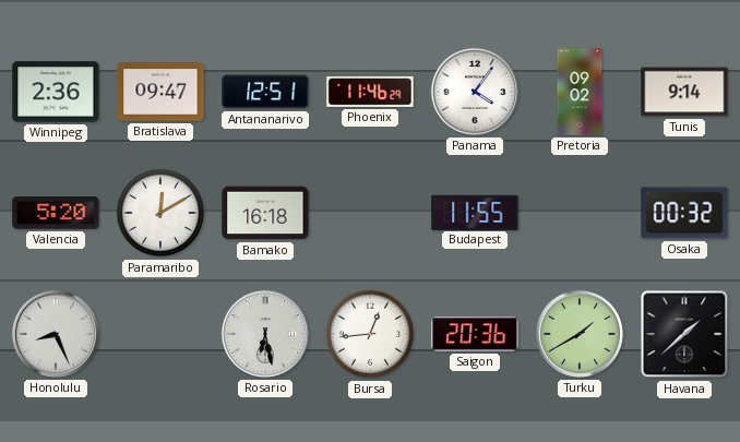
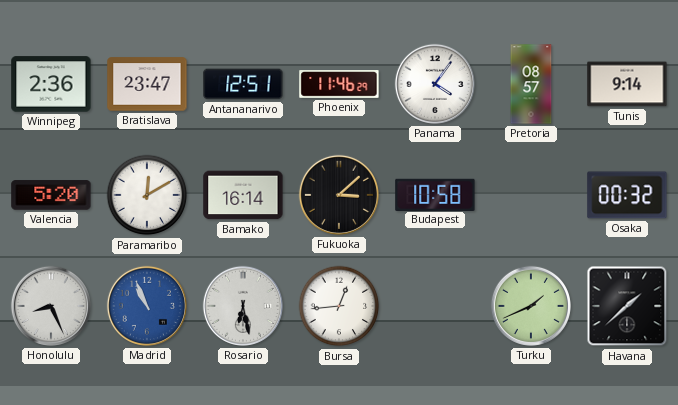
Bratislava: 09:47 -> 23:47 (147, 84)
Pretoria: 09:02 -> 08:57 (531, 84)
Bamako: 16:18 -> 16:14 (243, 195)
Fukuoka: none -> 3:08 (339, 195)
Budapest: 11:55 -> 10:58 (435, 194)
Madrid: none -> 10:56 (147, 306)
Saigon: 20:36 -> none (475, 334)
Turku: 1:40 -> 1:41 (531, 306)
